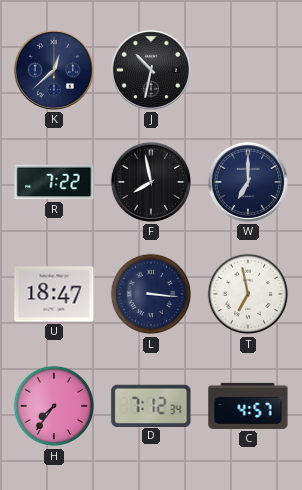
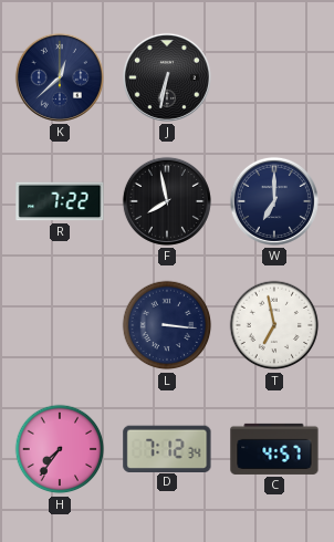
J: 10:32 -> 6:32 (167, 77)
U: 18:47 -> none (54, 294)
